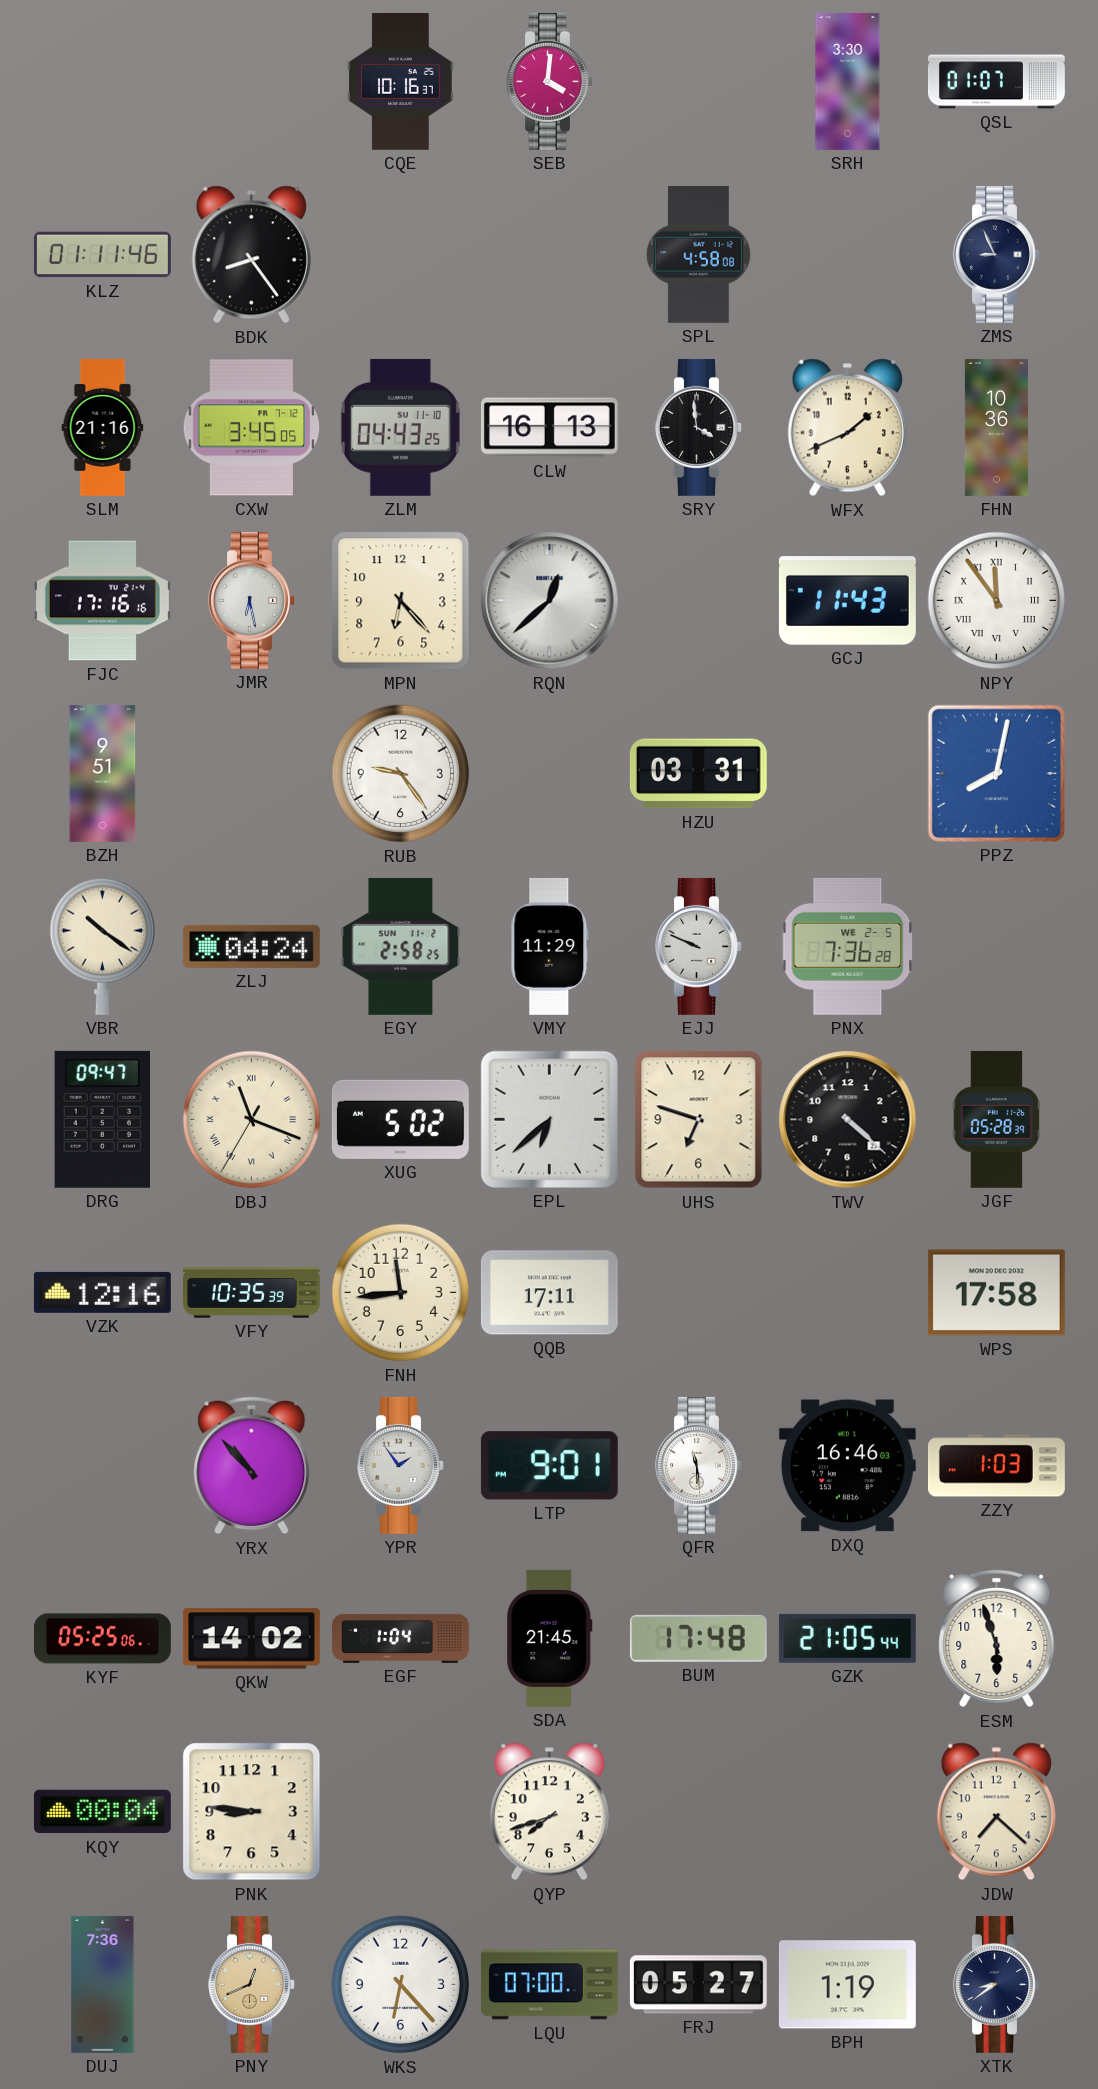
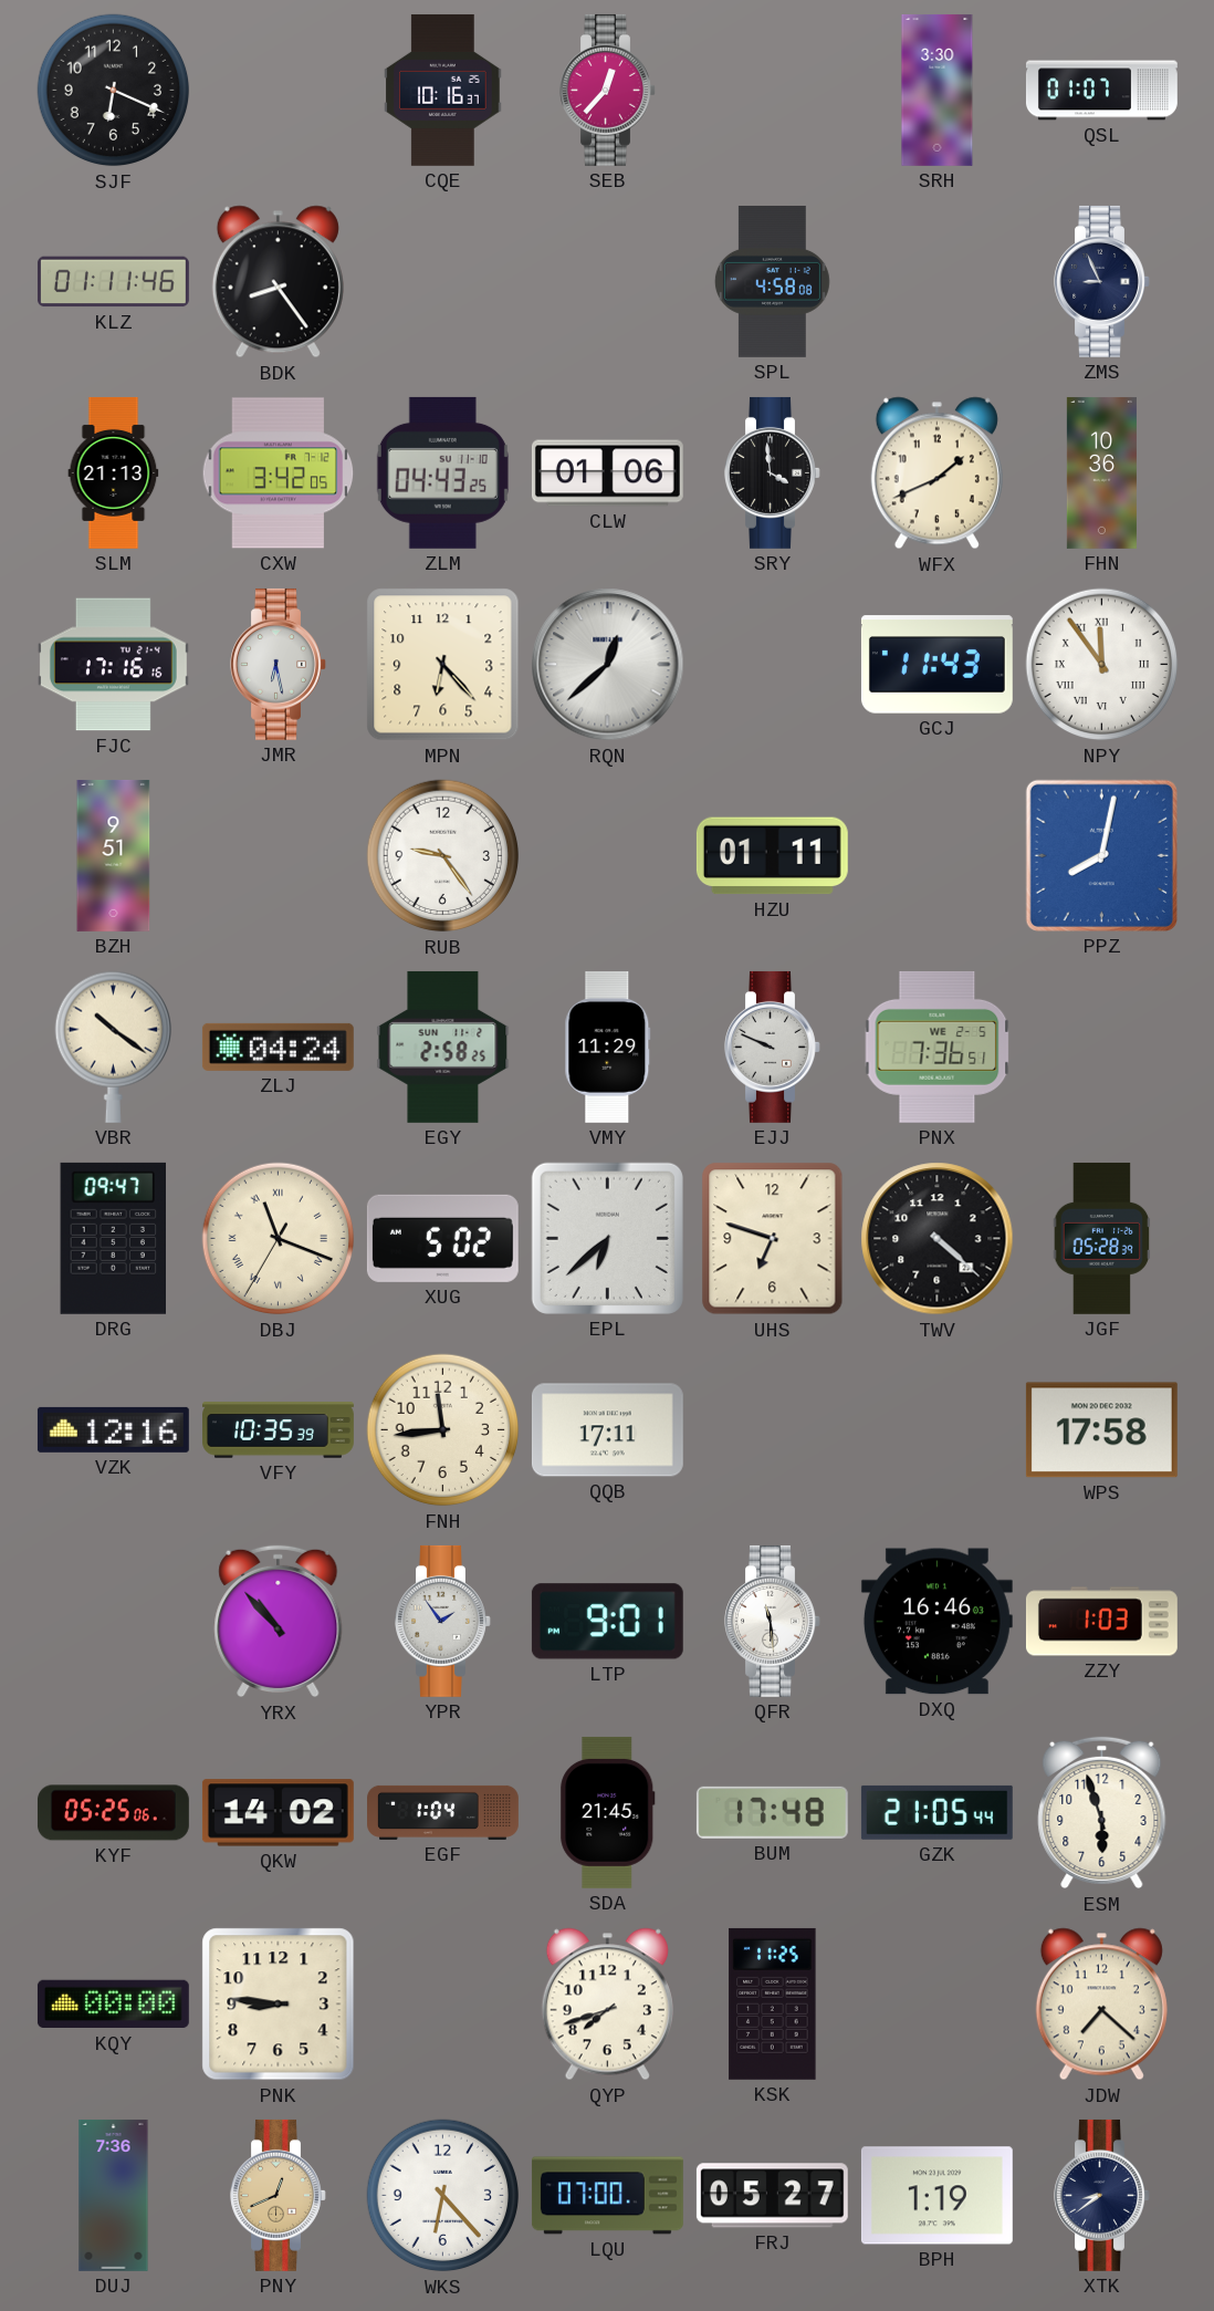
SJF: none -> 6:19 (114, 91)
SEB: 4:01 -> 12:37 (608, 90)
SLM: 21:16 -> 21:13 (114, 472)
CXW: 3:45 -> 3:42 (279, 473)
CLW: 16:13 -> 01:06 (607, 473)
HZU: 03:31 -> 01:11 (772, 856)
PNX: 7:36:28 -> 7:36:51 (938, 1047)
KQY: 00:04 -> 00:00 (113, 2005)
KSK: none -> 11:25 (773, 2003)
